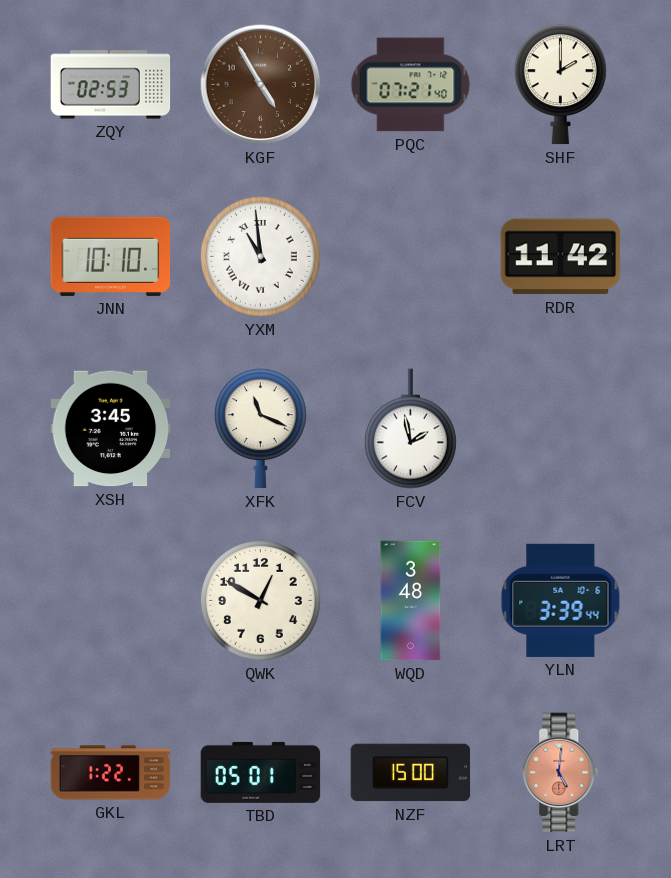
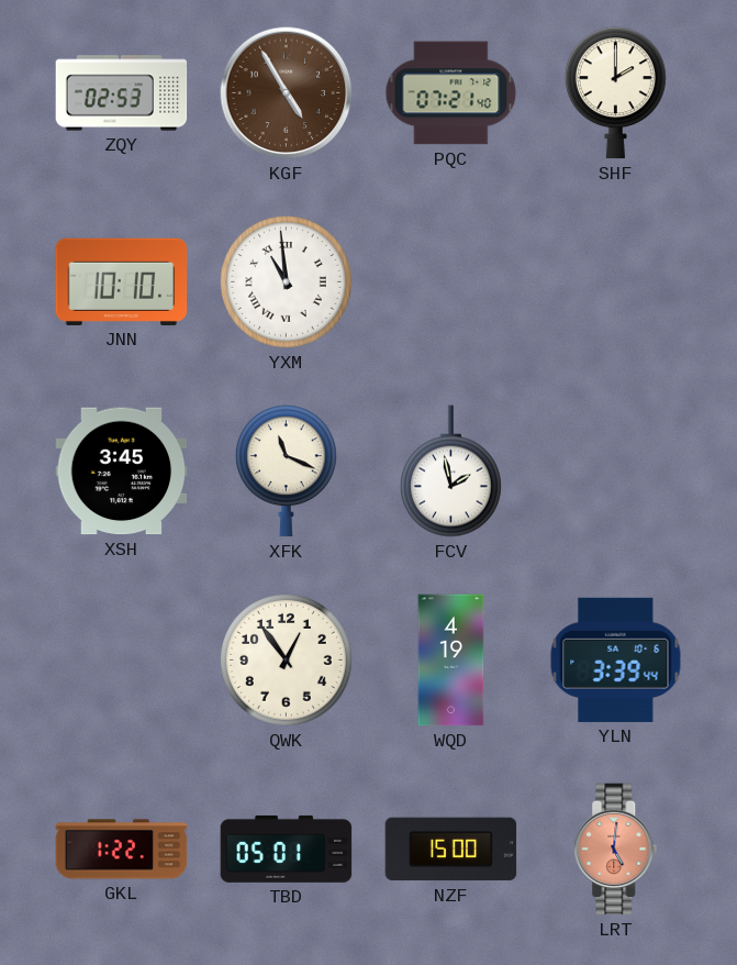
RDR: 11:42 -> none (561, 257)
QWK: 12:50 -> 12:54 (286, 659)
WQD: 3:48 -> 4:19 (451, 661)
